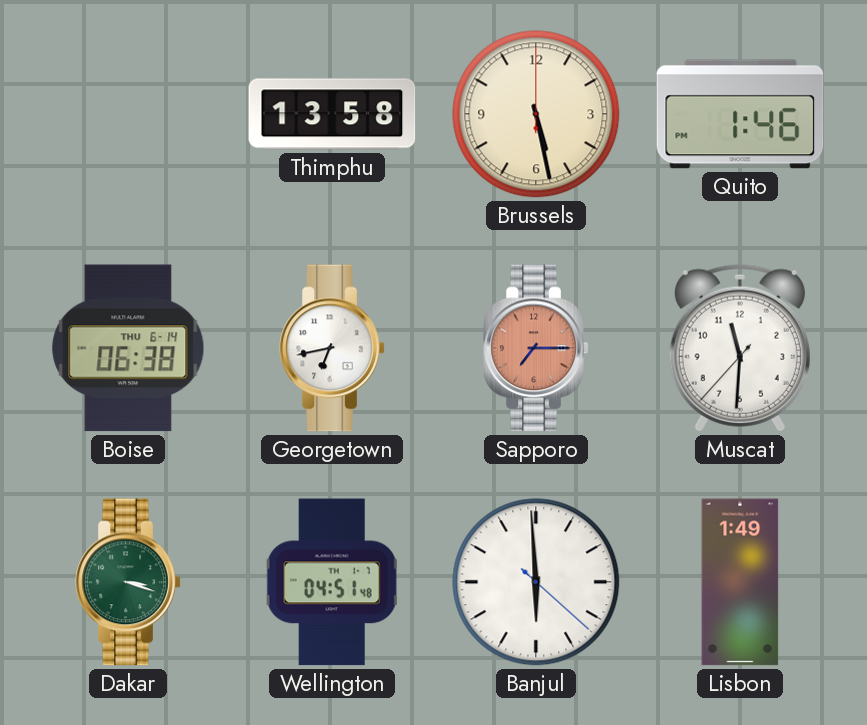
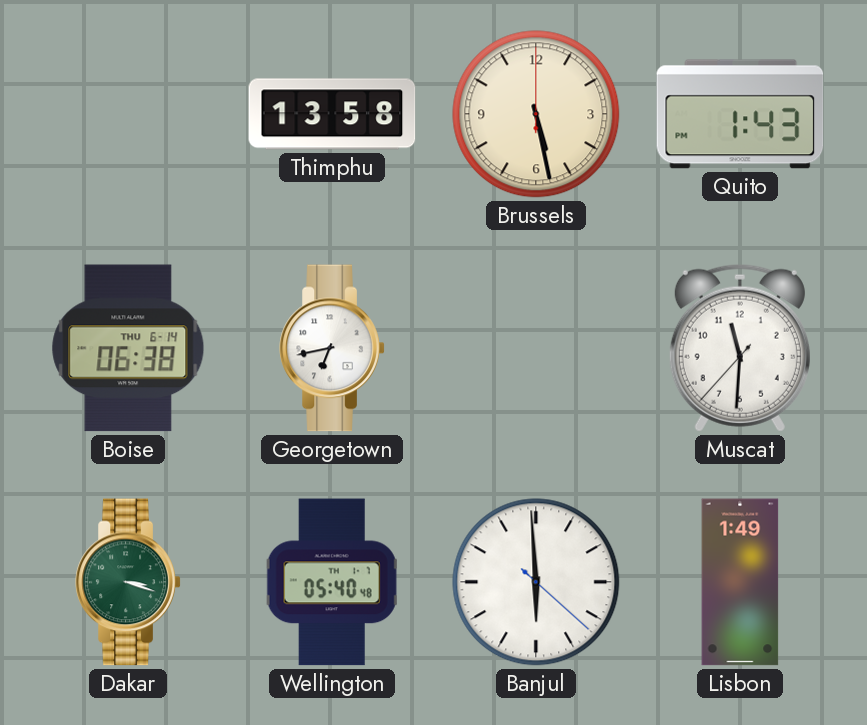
Quito: 1:46 -> 1:43 (740, 114)
Sapporo: 7:15 -> none (536, 348)
Wellington: 04:51 -> 05:40 (332, 582)
